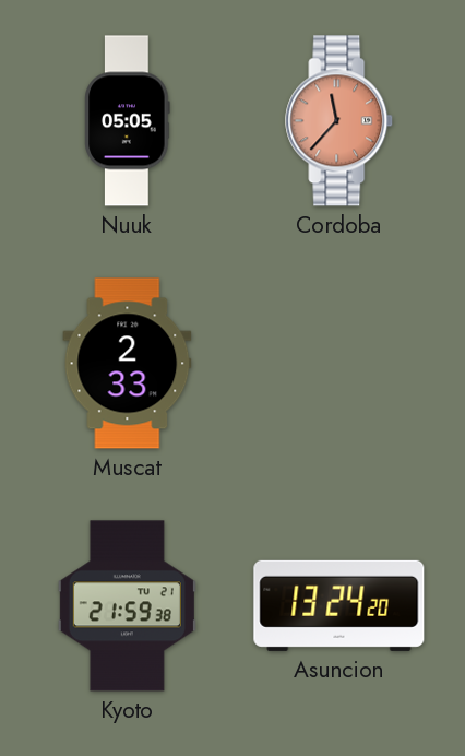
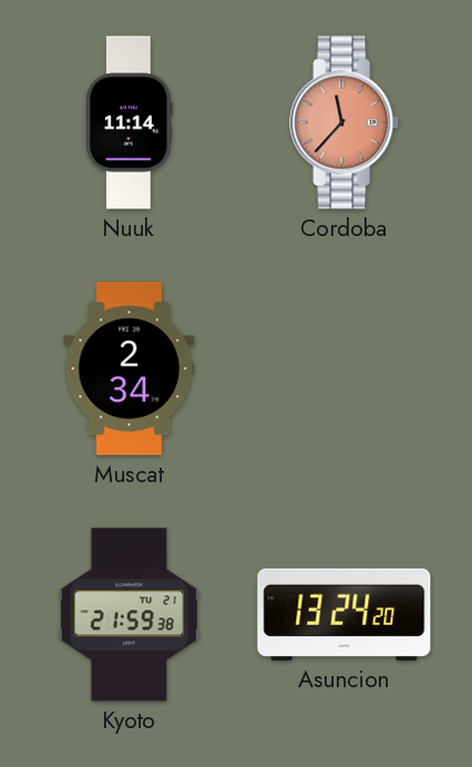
Nuuk: 05:05 -> 11:14 (130, 123)
Muscat: 2:33 -> 2:34 (130, 369)
